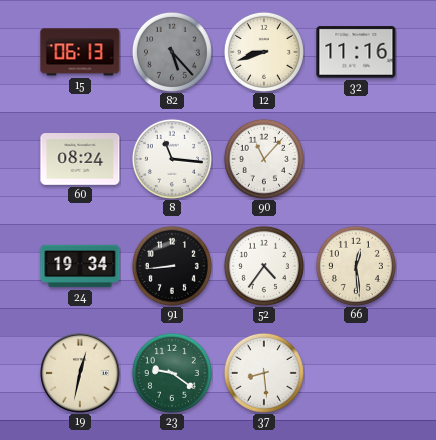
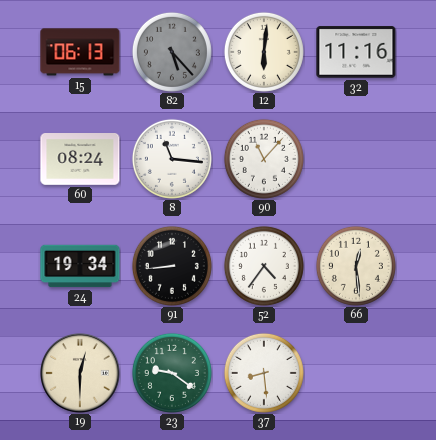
12: 8:42 -> 6:01 (264, 52)
19: 12:32 -> 12:30 (80, 373)
